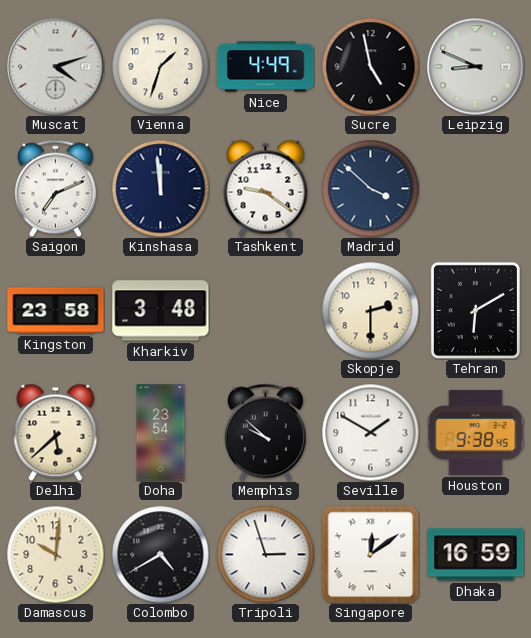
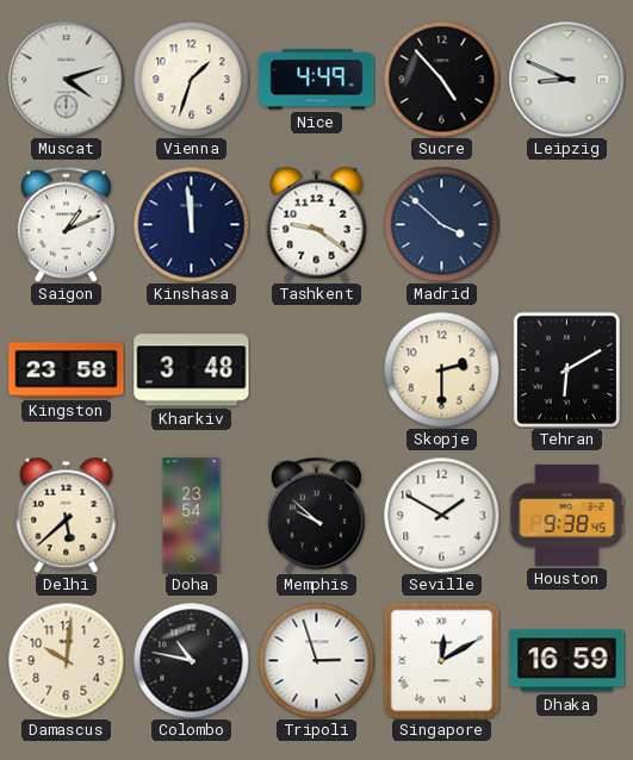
Sucre: 4:58 -> 4:53 (441, 79)
Saigon: 7:11 -> 1:11 (67, 224)
Colombo: 4:40 -> 10:47 (191, 660)
Singapore: 12:09 -> 12:10 (441, 660)
